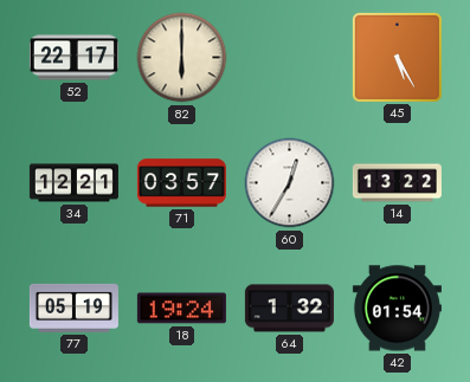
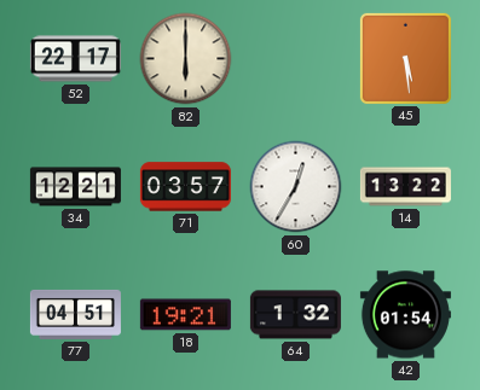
45: 5:25 -> 5:29 (405, 58)
77: 05:19 -> 04:51 (75, 314)
18: 19:24 -> 19:21 (185, 315)
